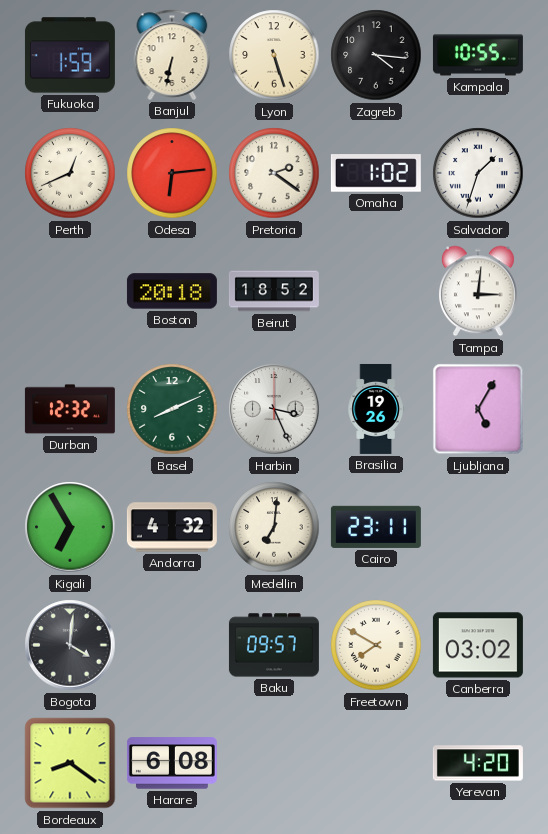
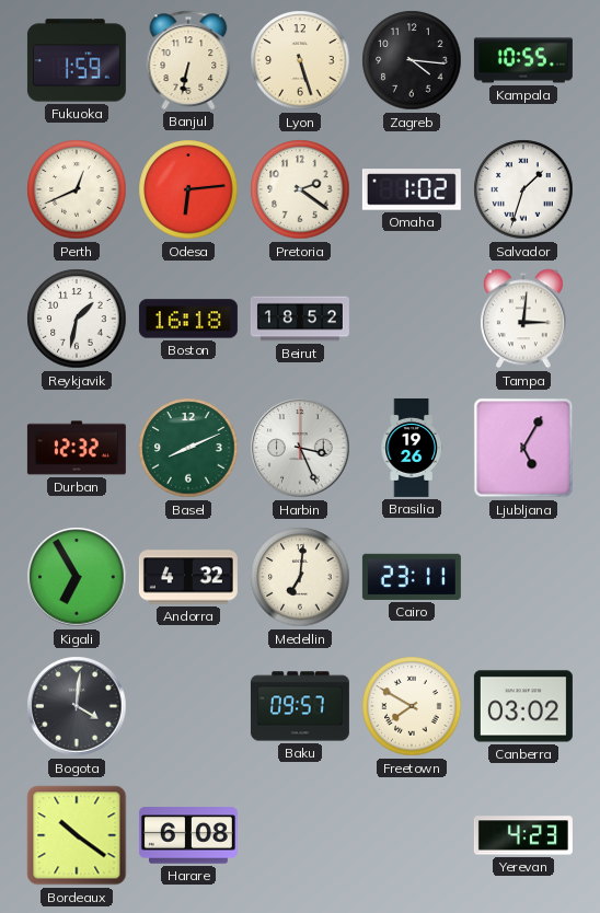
Reykjavik: none -> 1:32 (77, 319)
Boston: 20:18 -> 16:18 (188, 319)
Bordeaux: 8:21 -> 10:21 (77, 835)
Yerevan: 4:20 -> 4:23 (523, 835)
